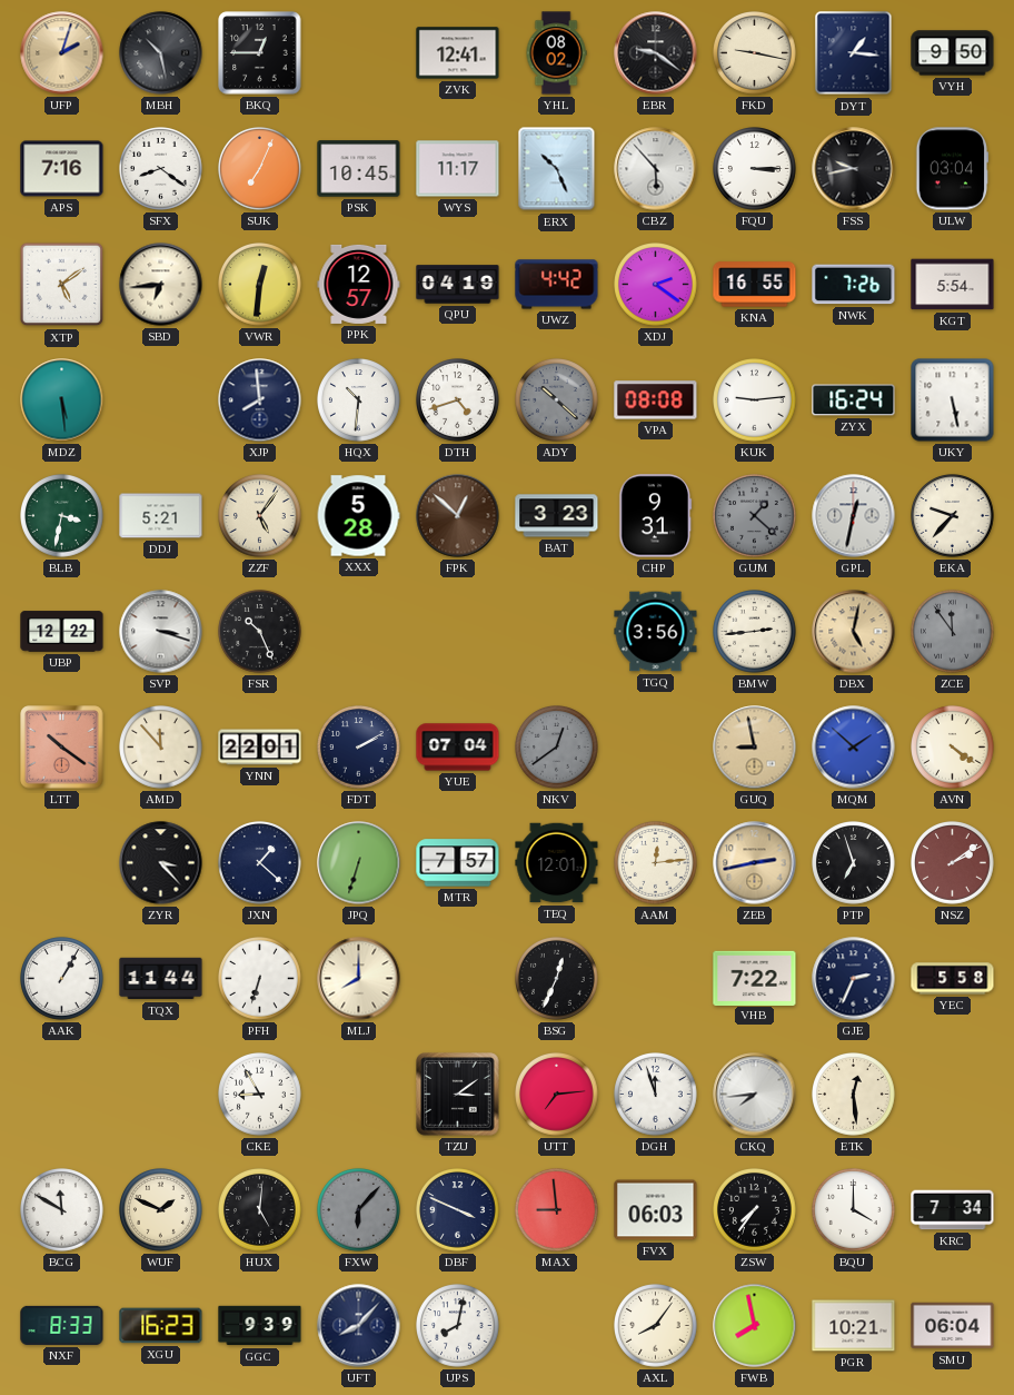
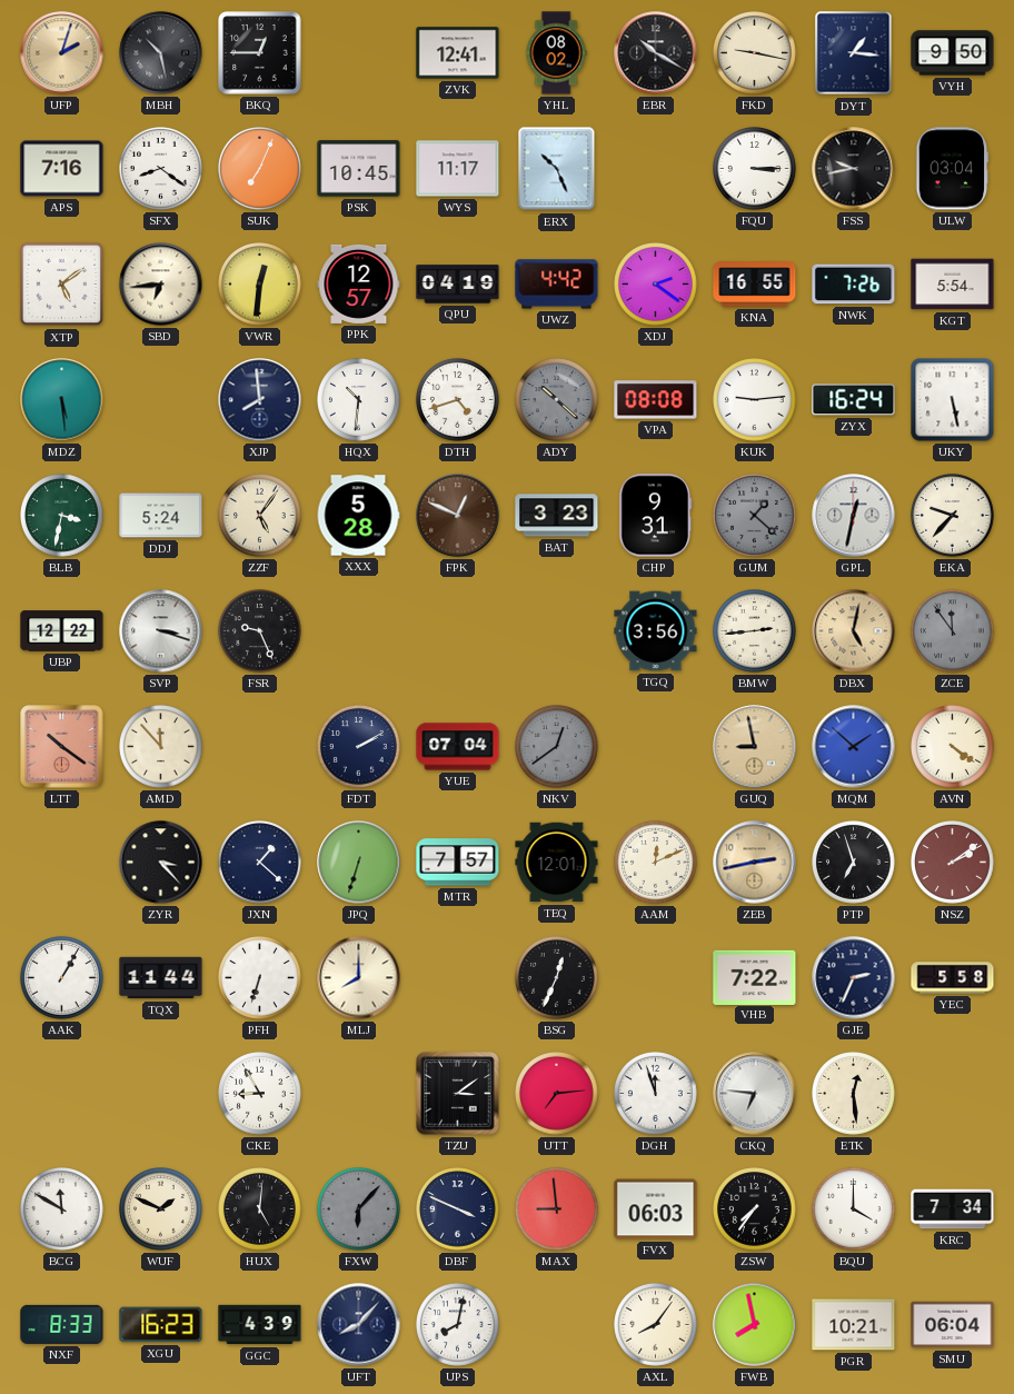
EBR: 9:21 -> 10:20 (656, 53)
CBZ: 5:53 -> none (656, 169)
DDJ: 5:21 -> 5:24 (161, 516)
FPK: 12:52 -> 12:49 (458, 516)
FSR: 10:26 -> 9:26 (260, 631)
YNN: 22:01 -> none (260, 748)
AAM: 12:14 -> 12:11 (656, 863)
CKQ: 7:44 -> 6:46 (755, 1094)
GGC: 9:39 -> 4:39 (260, 1325)
